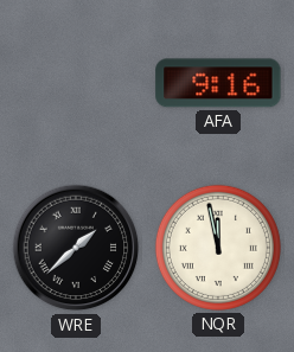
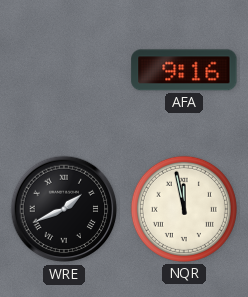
WRE: 1:38 -> 1:41 (64, 209)
